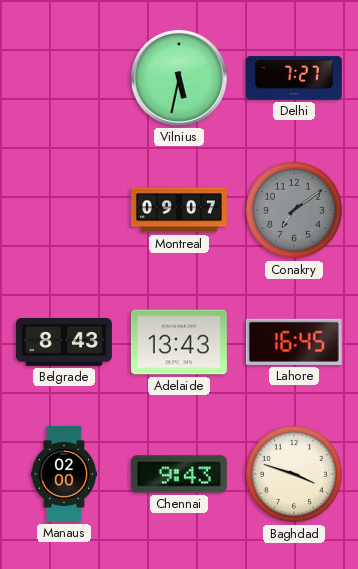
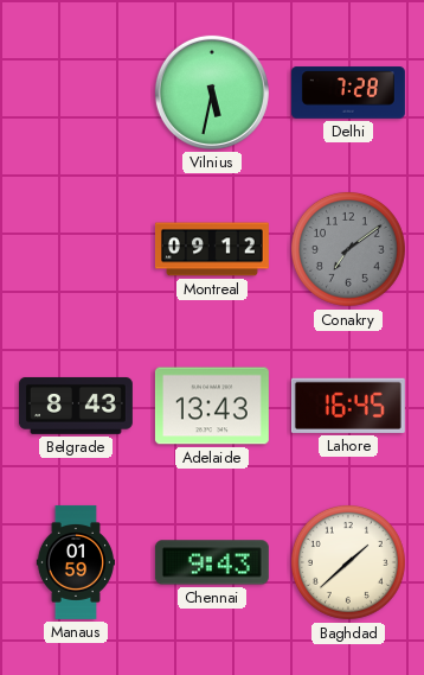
Delhi: 7:27 -> 7:28 (348, 93)
Montreal: 09:07 -> 09:12 (212, 249)
Manaus: 02:00 -> 01:59 (75, 562)
Baghdad: 3:48 -> 1:38 (348, 562)
